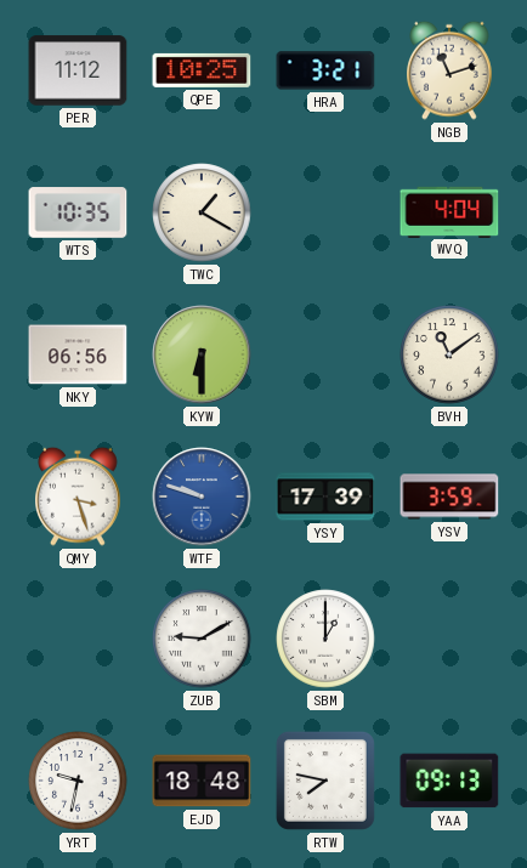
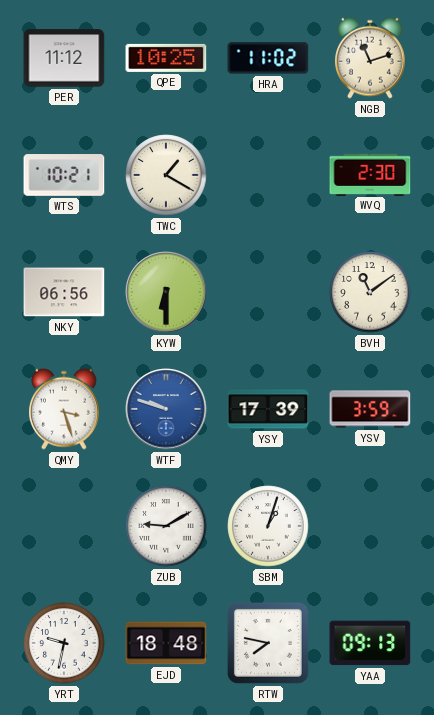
HRA: 3:21 -> 11:02 (268, 58)
WTS: 10:35 -> 10:21 (64, 175)
WVQ: 4:04 -> 2:30 (370, 174)
SBM: 1:00 -> 1:03 (268, 526)
